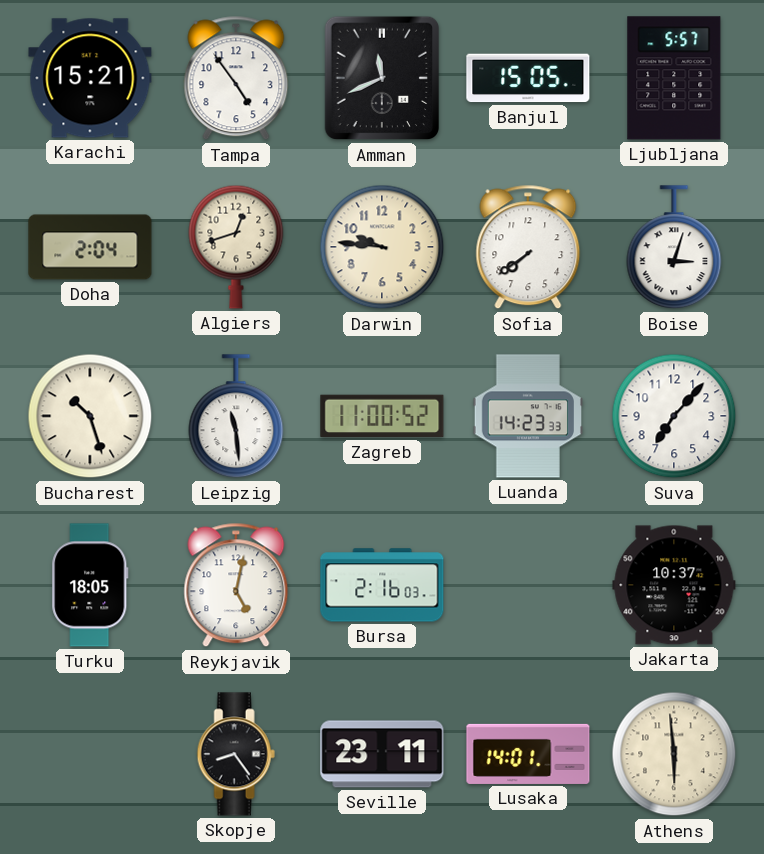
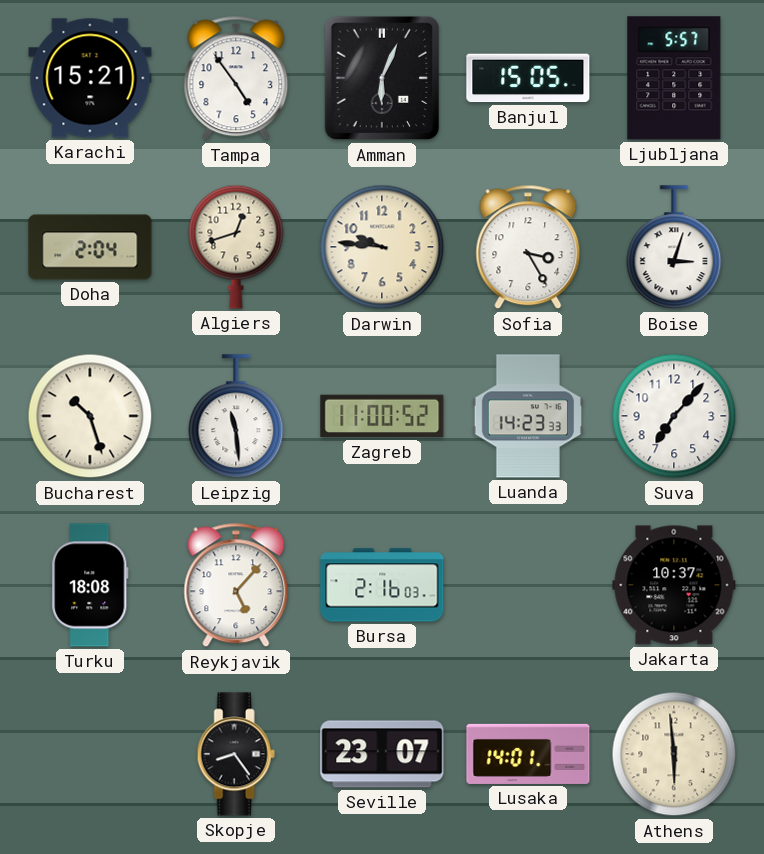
Amman: 11:41 -> 6:04 (382, 78)
Sofia: 7:39 -> 3:25 (528, 247)
Turku: 18:05 -> 18:08 (90, 585)
Reykjavik: 5:02 -> 5:07 (236, 585)
Seville: 23:11 -> 23:07 (382, 754)
